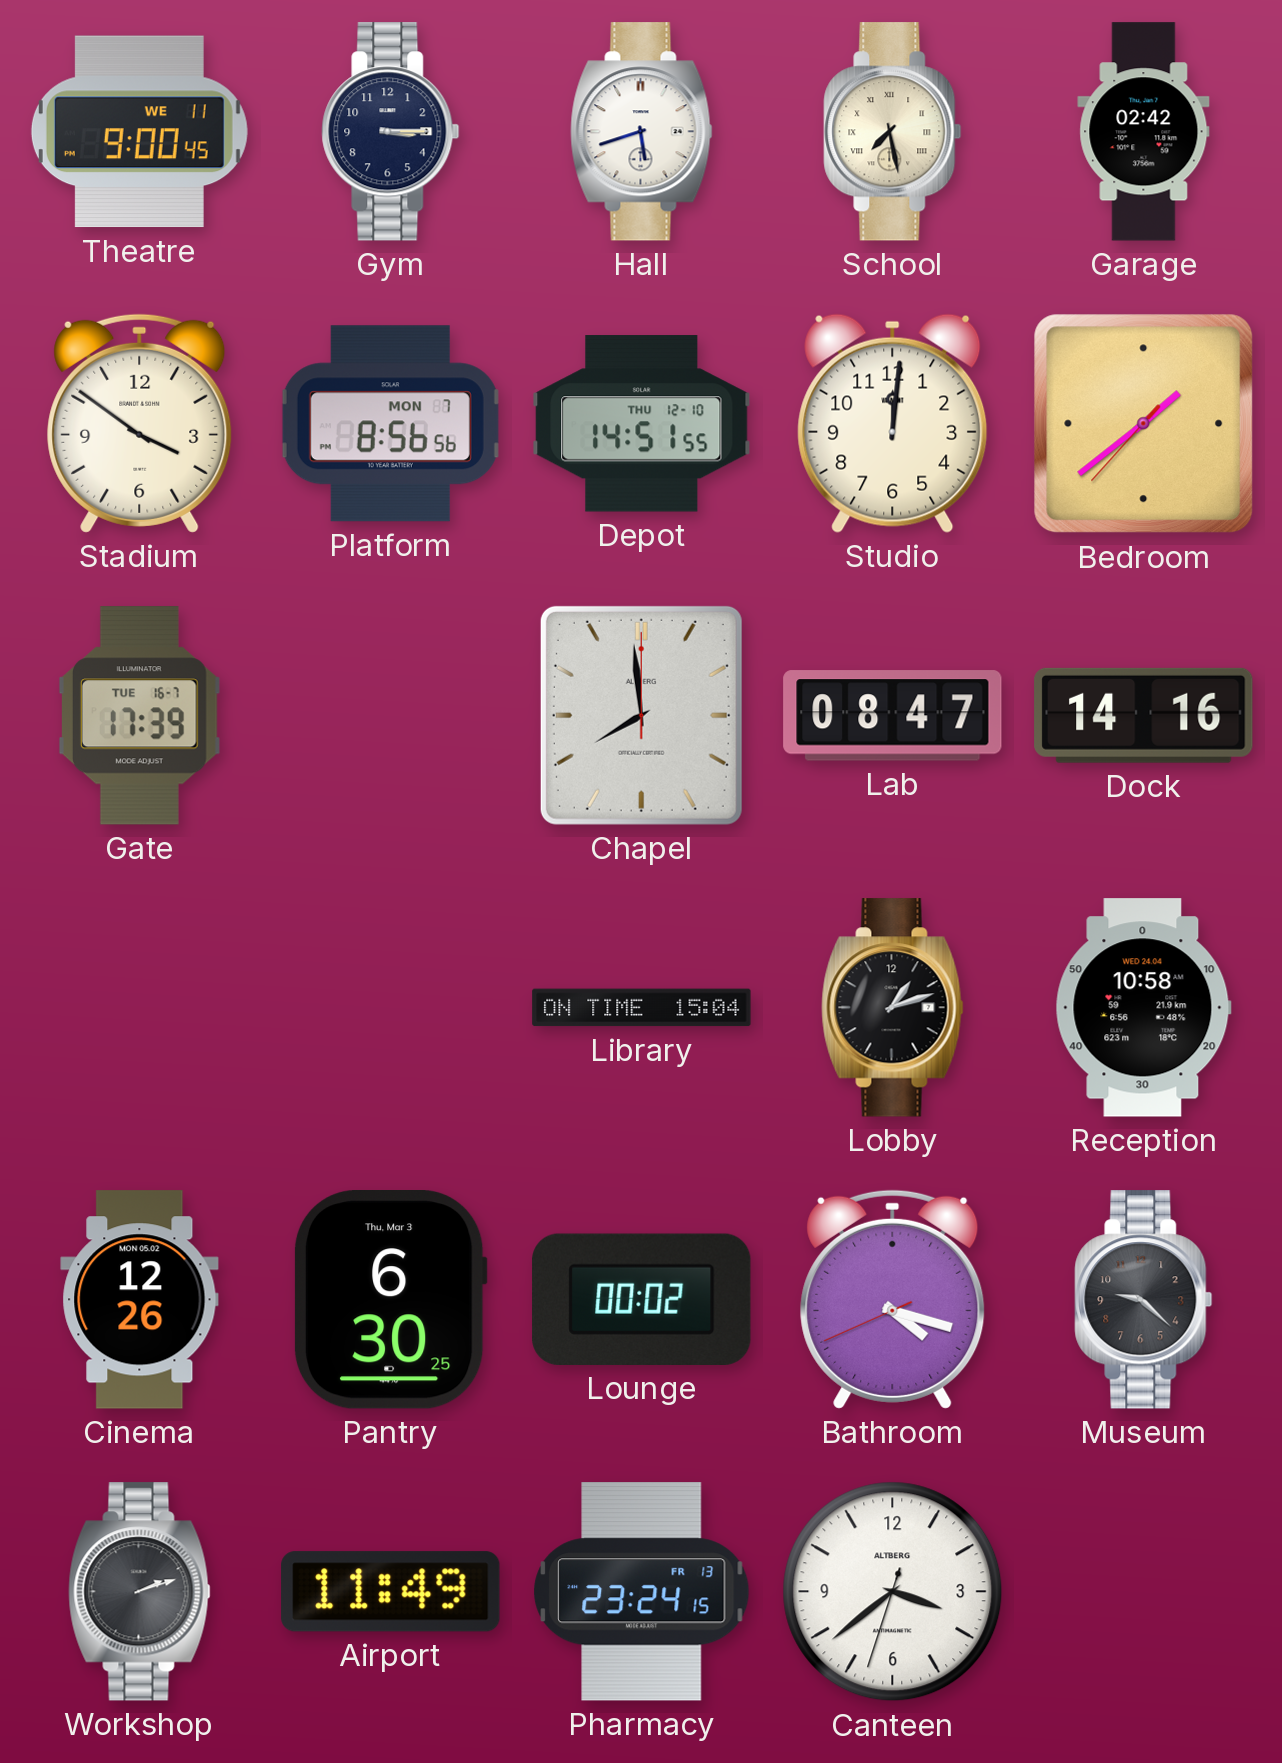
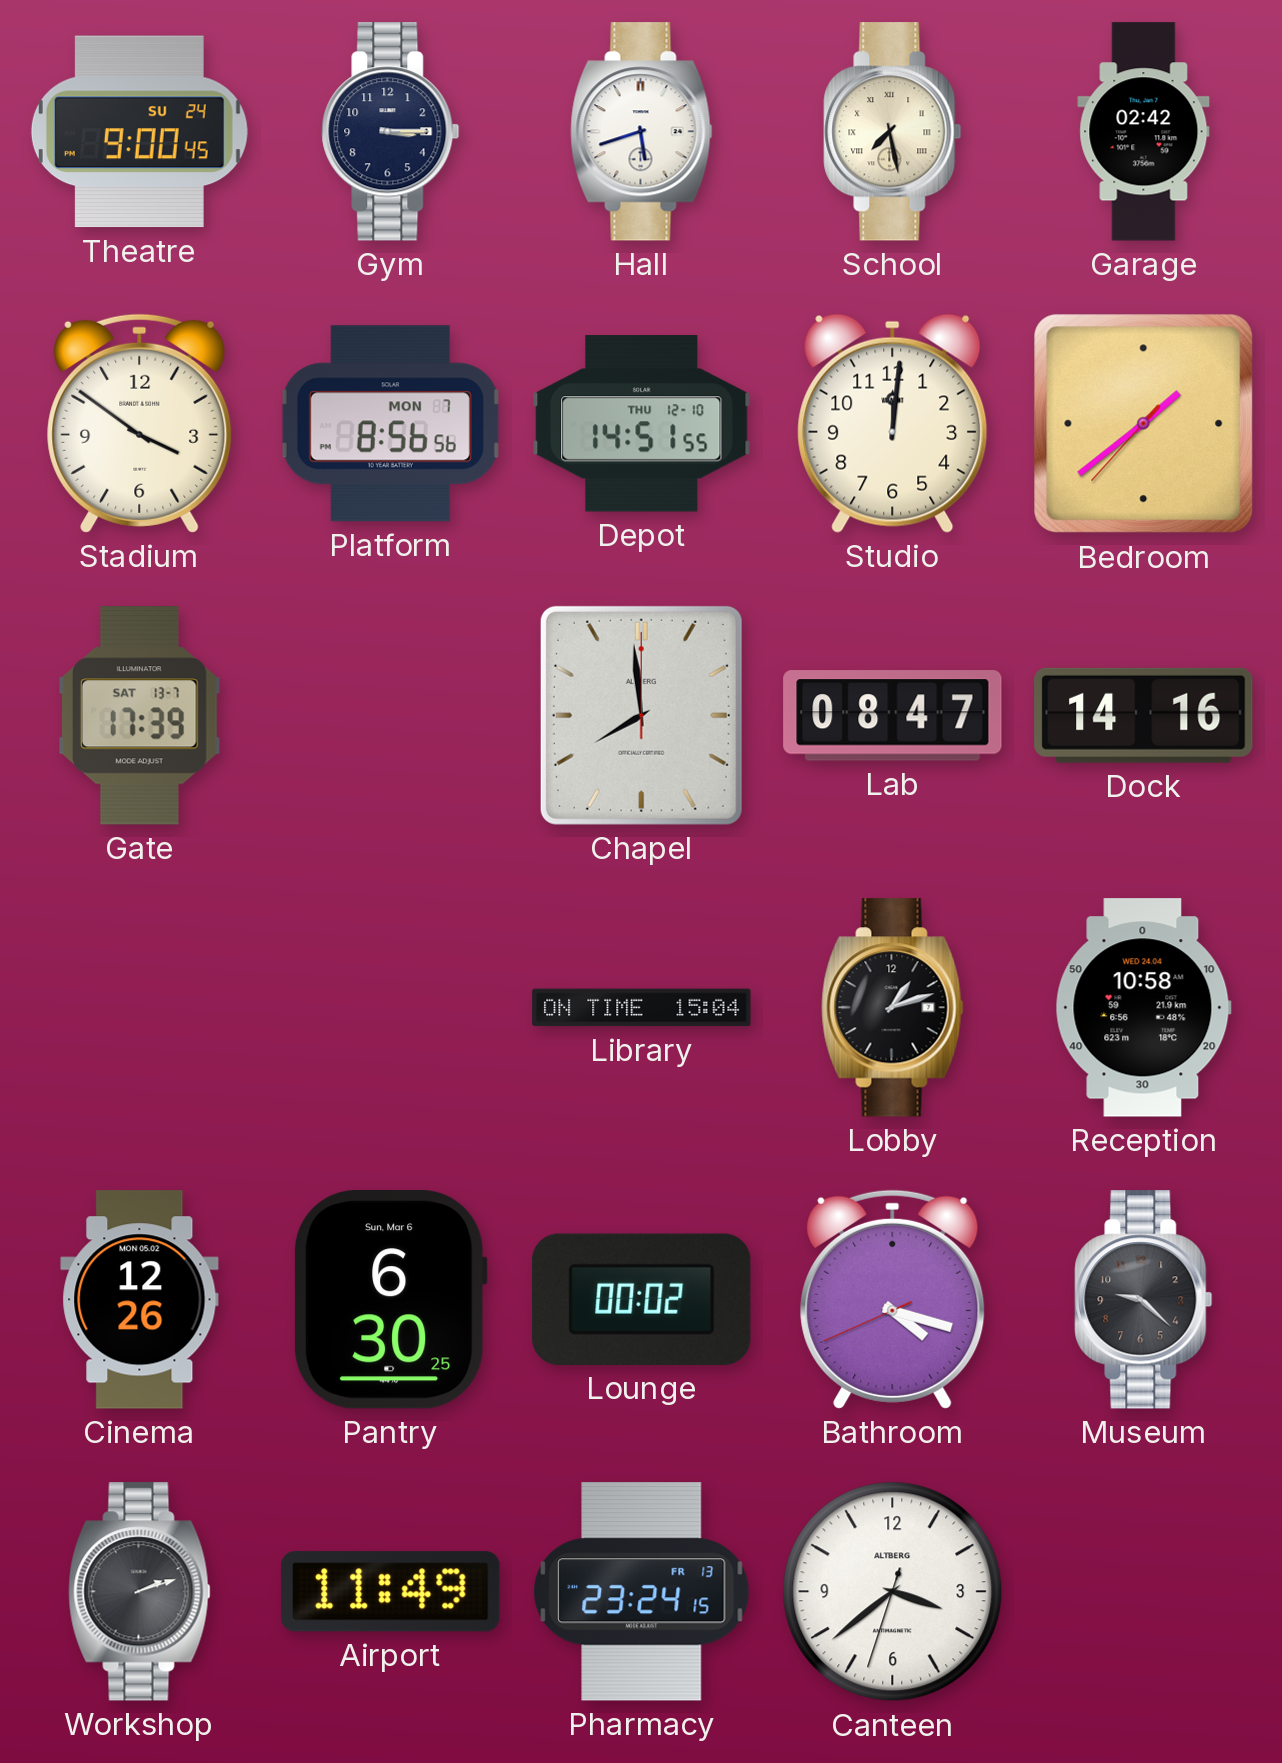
Theatre date: WE 11 -> SU 24 (139, 132)
Gate date: TUE 16-7 -> SAT 13-7 (139, 716)
Pantry date: Thu, Mar 3 -> Sun, Mar 6 (390, 1300)
